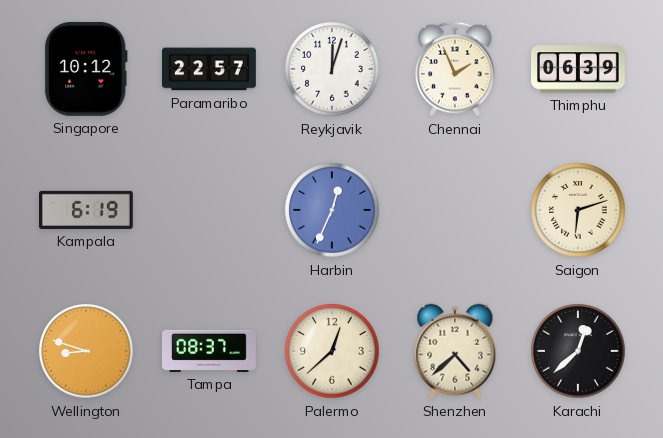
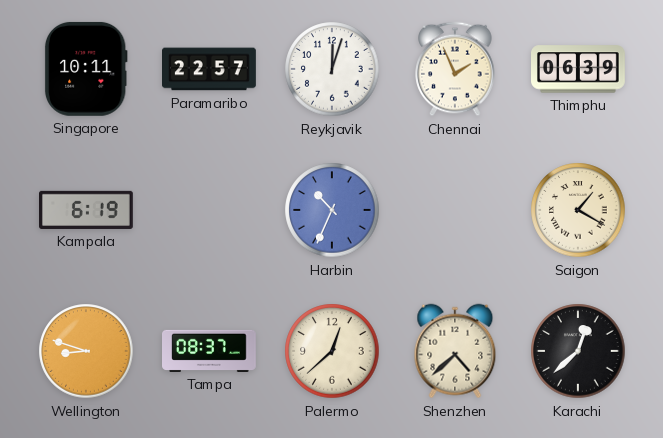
Singapore: 10:12 -> 10:11 (86, 69)
Harbin: 12:34 -> 10:34 (332, 210)
Saigon: 6:12 -> 1:20 (578, 210)
